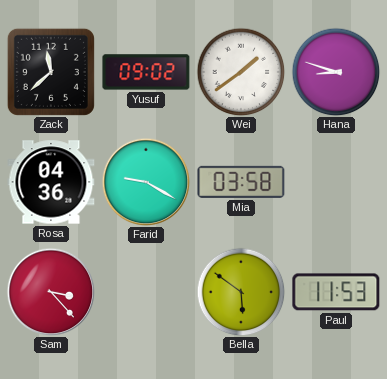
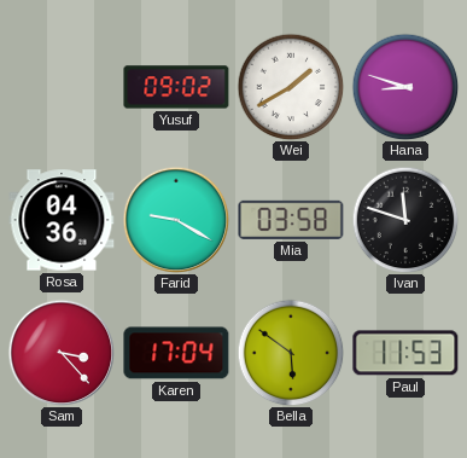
Zack: 11:38 -> none (51, 72)
Wei: 1:39 -> 1:40 (291, 87)
Ivan: none -> 11:48 (405, 220)
Karen: none -> 17:04 (176, 353)
